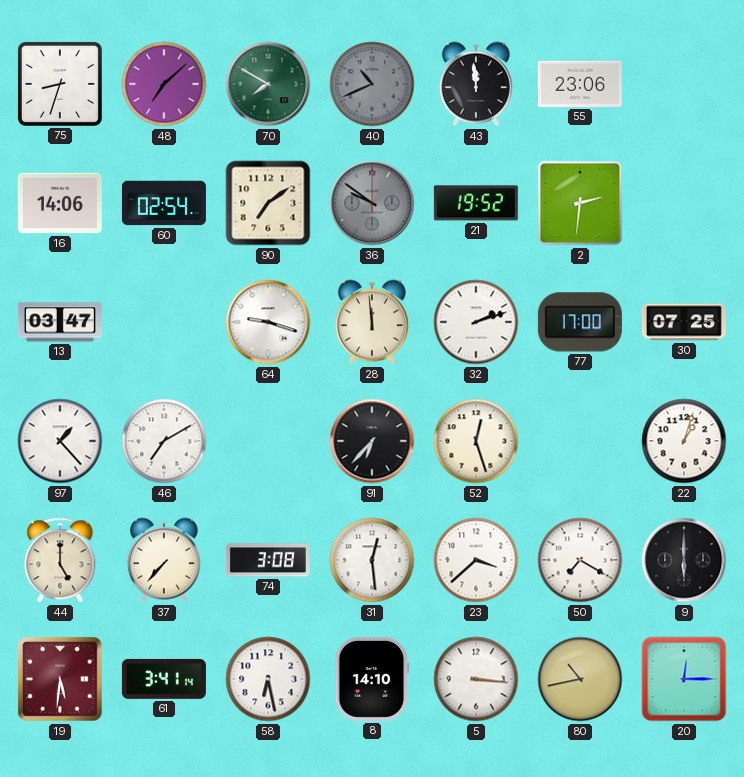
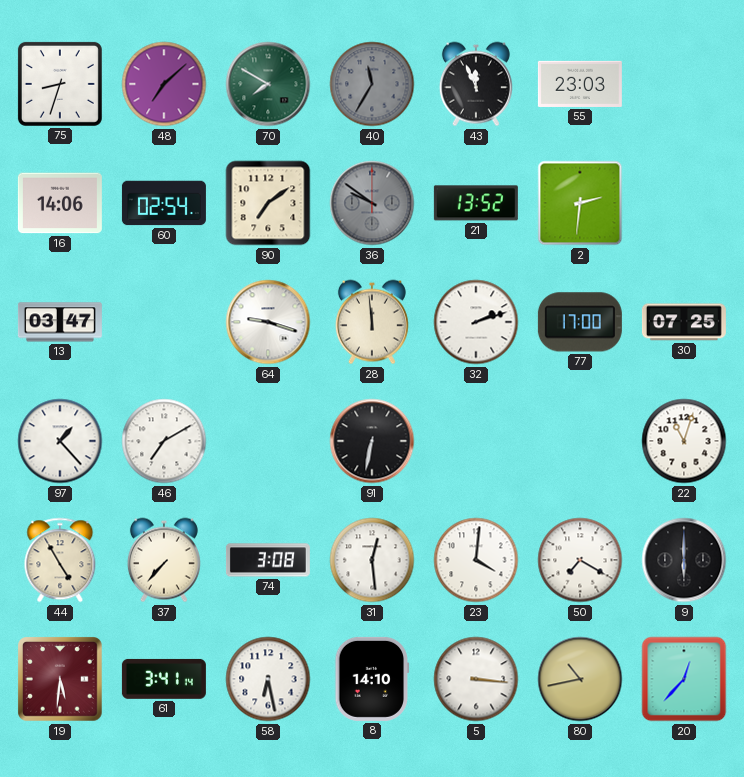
40: 10:41 -> 11:35 (372, 84)
43: 11:59 -> 11:56 (476, 84)
55: 23:06 -> 23:03 (580, 84)
21: 19:52 -> 13:52 (476, 203)
91: 6:37 -> 6:32 (372, 441)
52: 12:27 -> none (476, 441)
22: 1:03 -> 11:03 (684, 441)
44: 5:00 -> 4:55 (60, 560)
23: 3:38 -> 4:01 (476, 560)
20: 12:15 -> 12:37 (684, 679)
